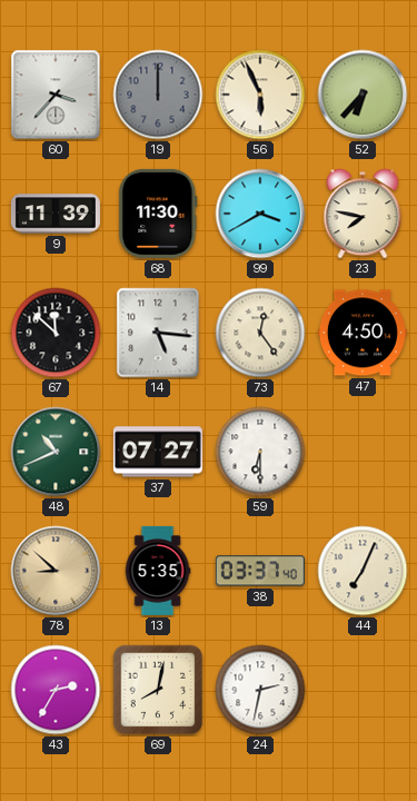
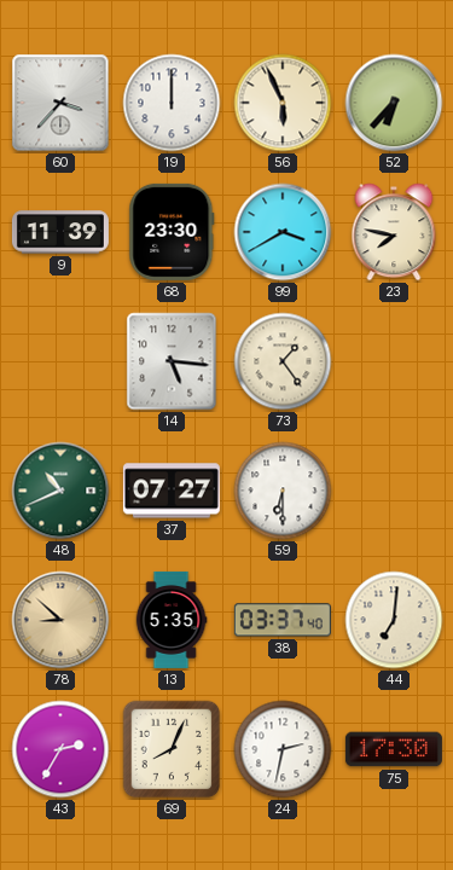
19 dial: grey -> white (172, 103)
68: 11:30 -> 23:30 (172, 232)
67: 11:52 -> none (56, 333)
73: 12:24 -> 1:24 (283, 361)
47: 4:50 -> none (363, 333)
44: 7:04 -> 7:01 (394, 620)
69: 8:02 -> 8:04 (172, 749)
75: none -> 17:30 (394, 749)
